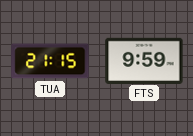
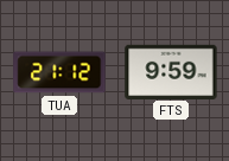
TUA: 21:15 -> 21:12 (59, 72)
